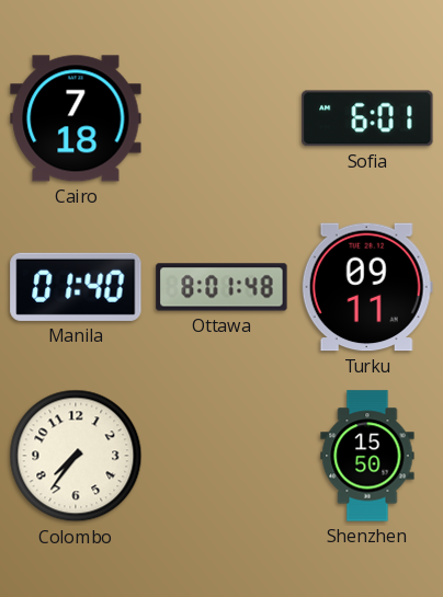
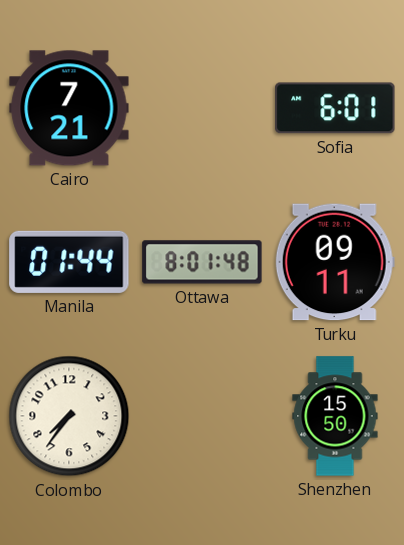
Cairo: 7:18 -> 7:21 (69, 108)
Manila: 01:40 -> 01:44 (69, 262)
